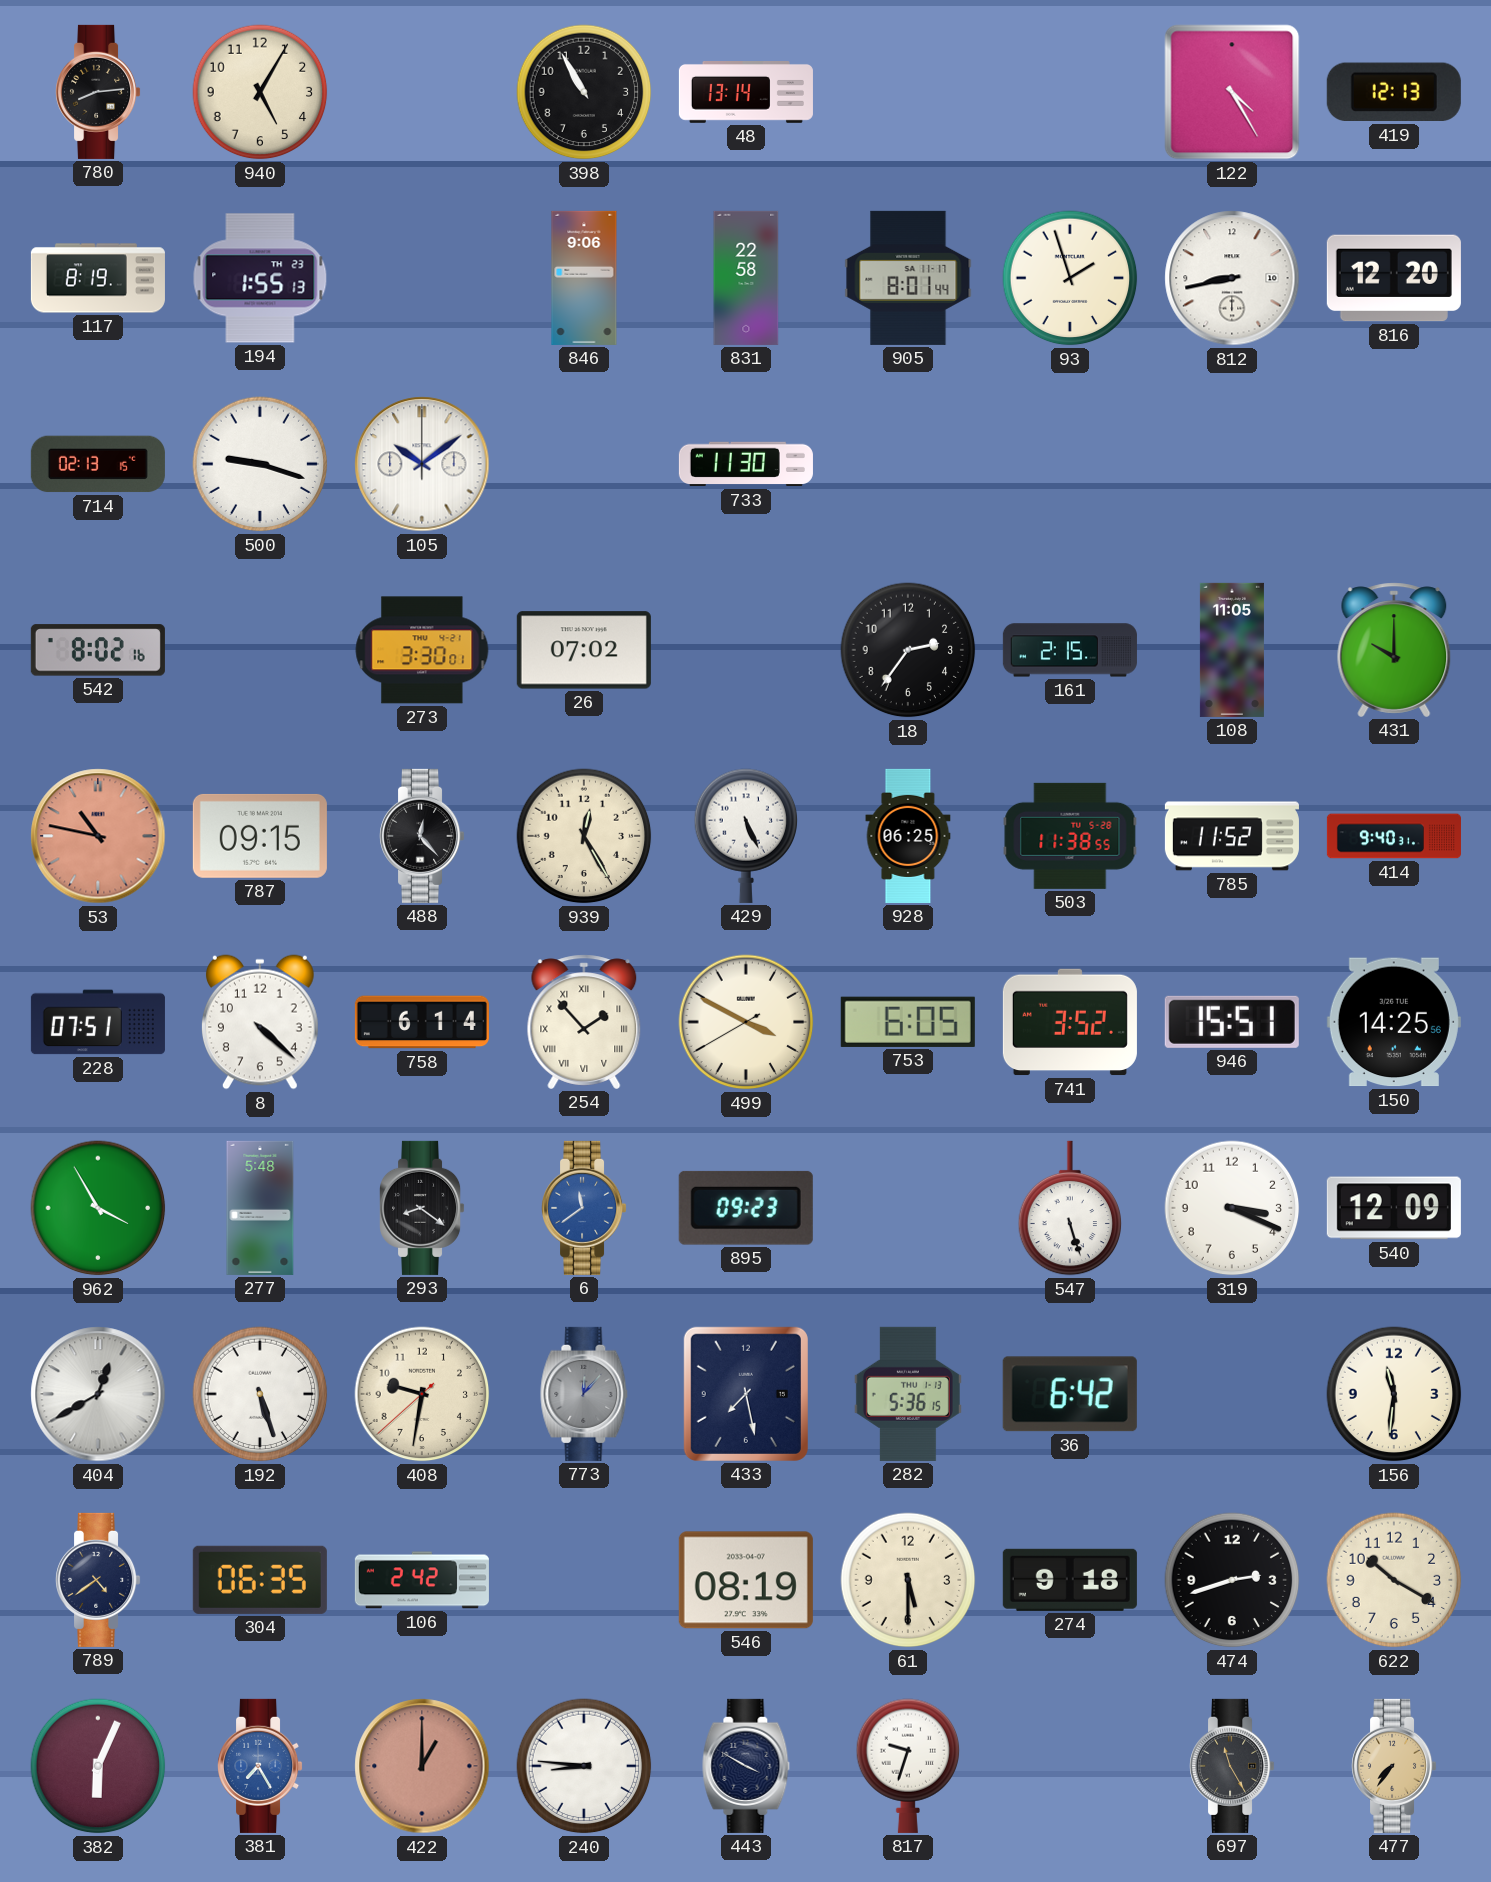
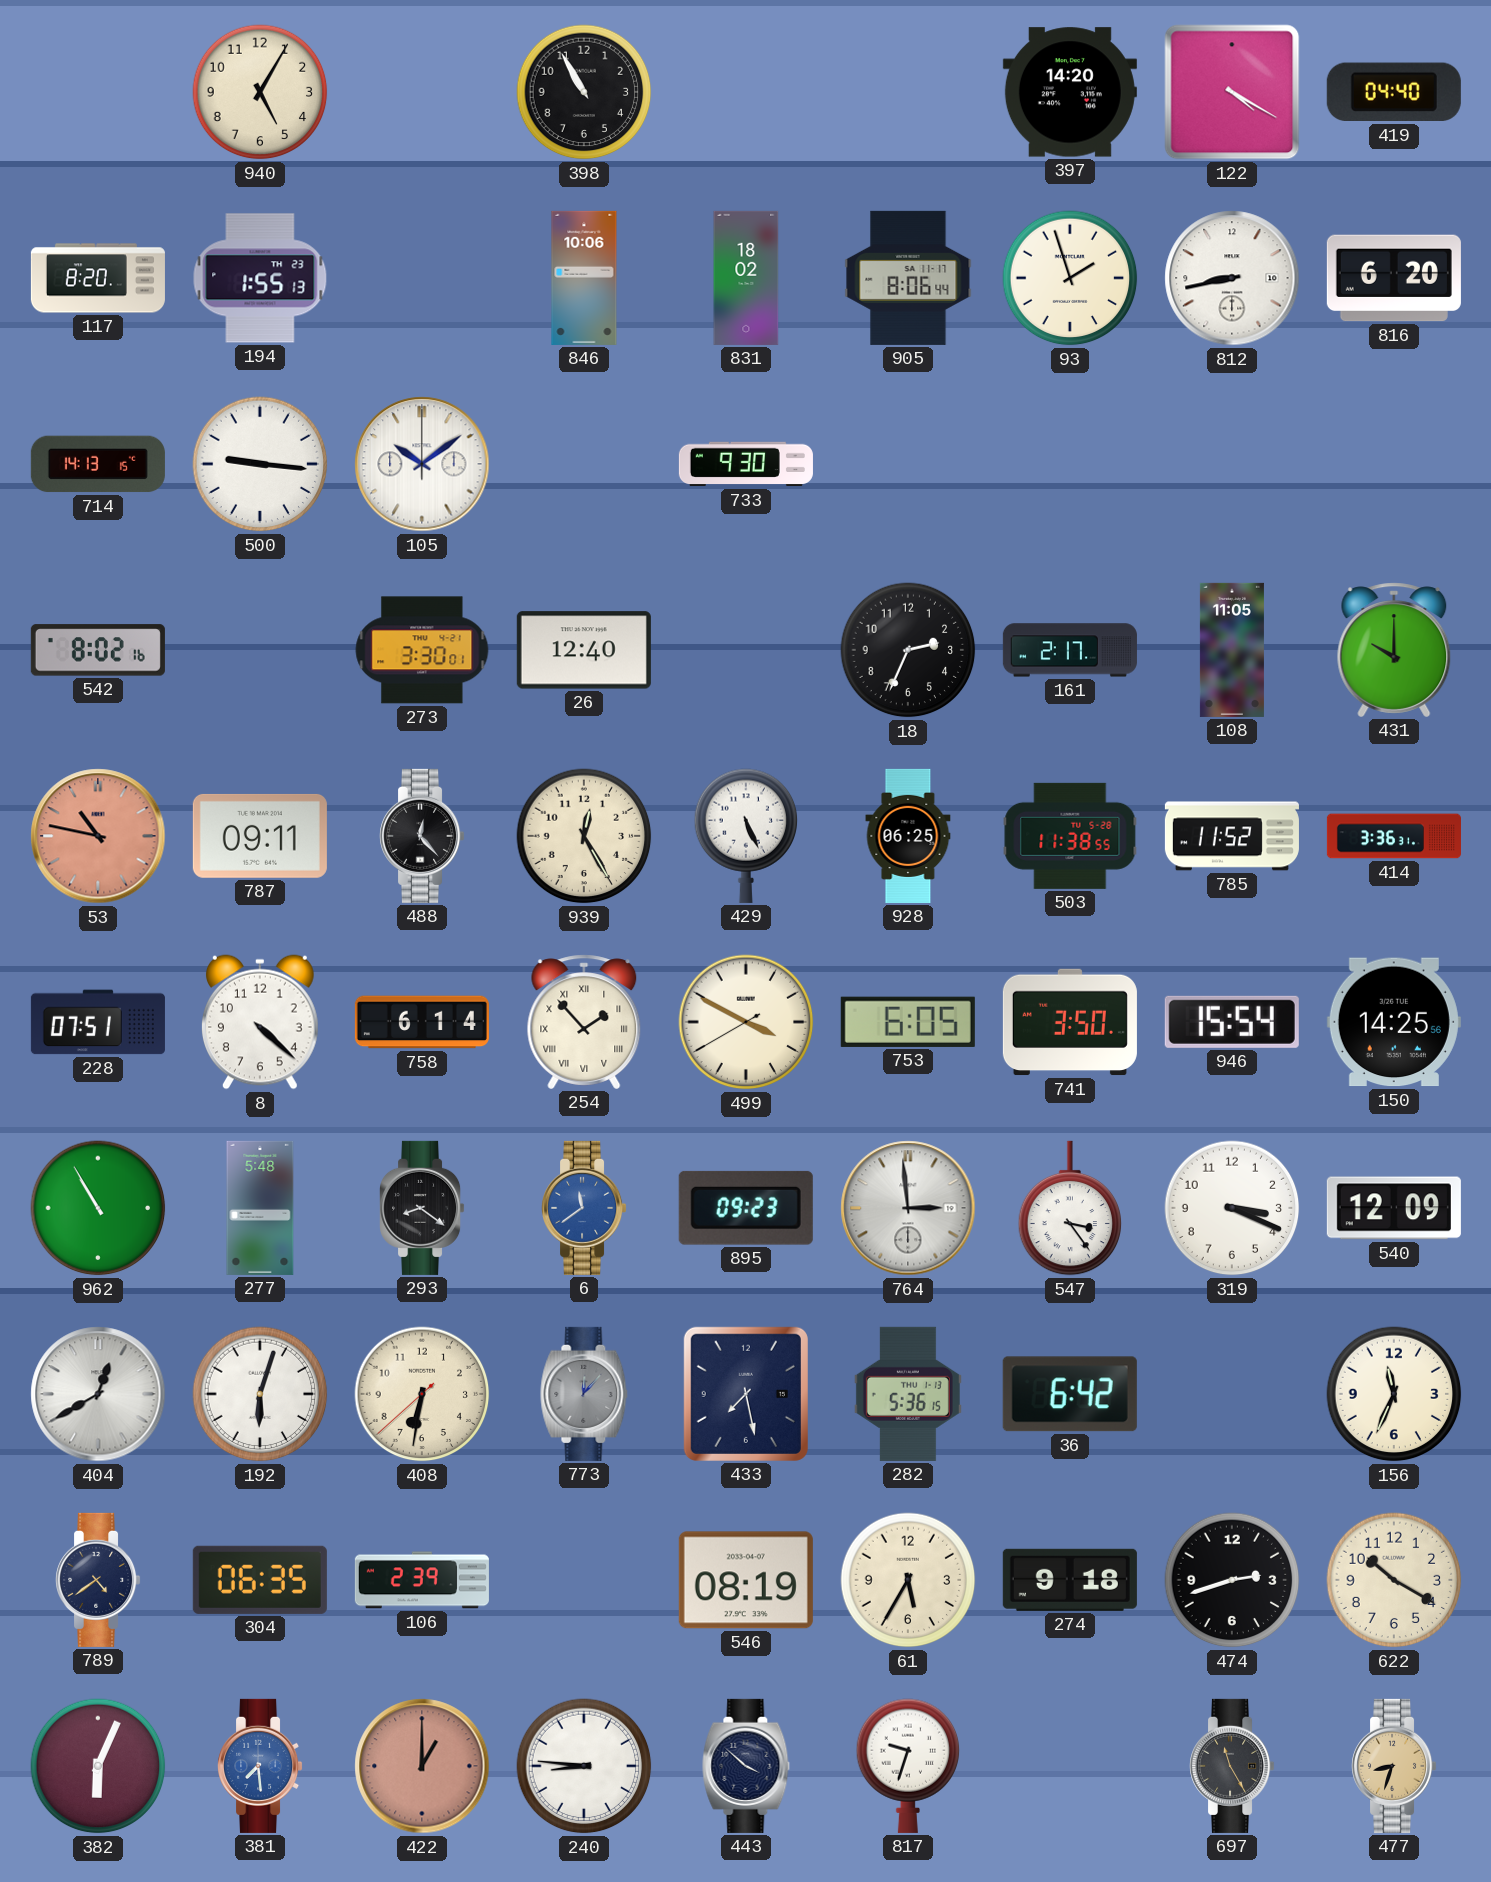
780: 8:14 -> none (99, 92)
48: 13:14 -> none (746, 93)
397: none -> 14:20 (1070, 92)
122: 4:25 -> 4:20 (1232, 92)
419: 12:13 -> 04:40 (1394, 92)
117: 8:19 -> 8:20 (98, 278)
846: 9:06 -> 10:06 (584, 278)
831: 22:58 -> 18:02 (746, 278)
905: 8:01 -> 8:06 (908, 278)
816: 12:20 -> 6:20 (1394, 278)
714: 02:13 -> 14:13 (98, 464)
500: 9:18 -> 9:16 (260, 464)
733: 11:30 -> 9:30 (746, 464)
26: 07:02 -> 12:40 (584, 650)
18: 2:36 -> 2:34 (908, 650)
161: 2:15 -> 2:17 (1070, 650)
787: 09:15 -> 09:11 (260, 836)
414: 9:40 -> 3:36 (1394, 836)
741: 3:52 -> 3:50 (1070, 1022)
946: 15:51 -> 15:54 (1232, 1022)
962: 3:55 -> 10:55 (98, 1208)
764: none -> 2:59 (908, 1208)
547: 5:27 -> 3:24 (1070, 1208)
192: 5:27 -> 6:03 (260, 1394)
408: 9:31 -> 6:31 (422, 1394)
156: 11:31 -> 11:34 (1394, 1394)
106: 2:42 -> 2:39 (422, 1580)
61: 5:30 -> 5:35 (908, 1580)
381: 7:25 -> 7:29 (261, 1766)
443: 3:50 -> 3:52 (746, 1766)
477: 7:36 -> 8:33 (1395, 1766)
